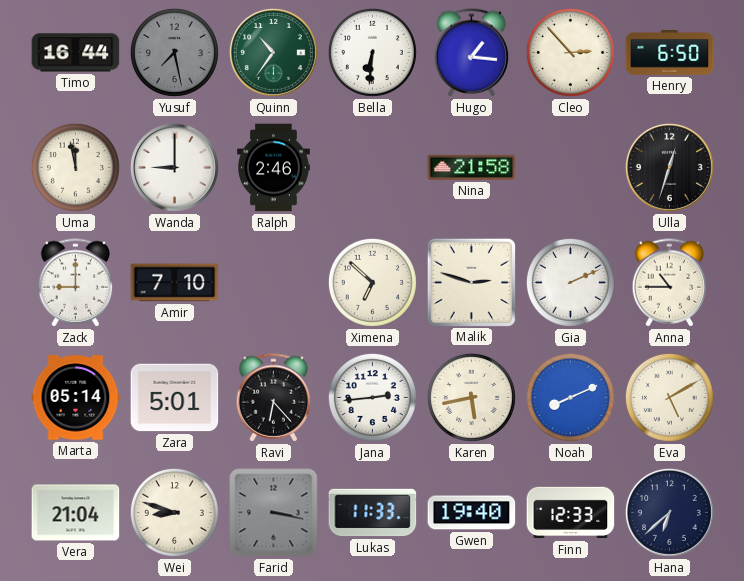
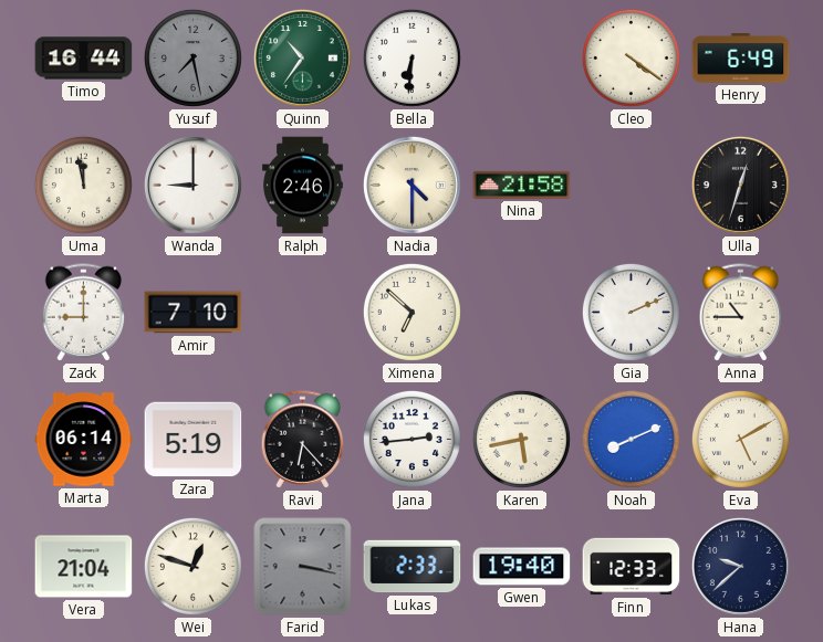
Hugo: 1:16 -> none (472, 53)
Cleo: 2:53 -> 4:21 (631, 57)
Henry: 6:50 -> 6:49 (741, 59)
Nadia: none -> 4:30 (411, 185)
Malik: 2:48 -> none (471, 282)
Marta: 05:14 -> 06:14 (84, 440)
Zara: 5:01 -> 5:19 (194, 440)
Wei: 8:48 -> 12:48 (192, 566)
Lukas: 11:33 -> 2:33 (413, 567)
Hana: 6:38 -> 9:38 (740, 566)
